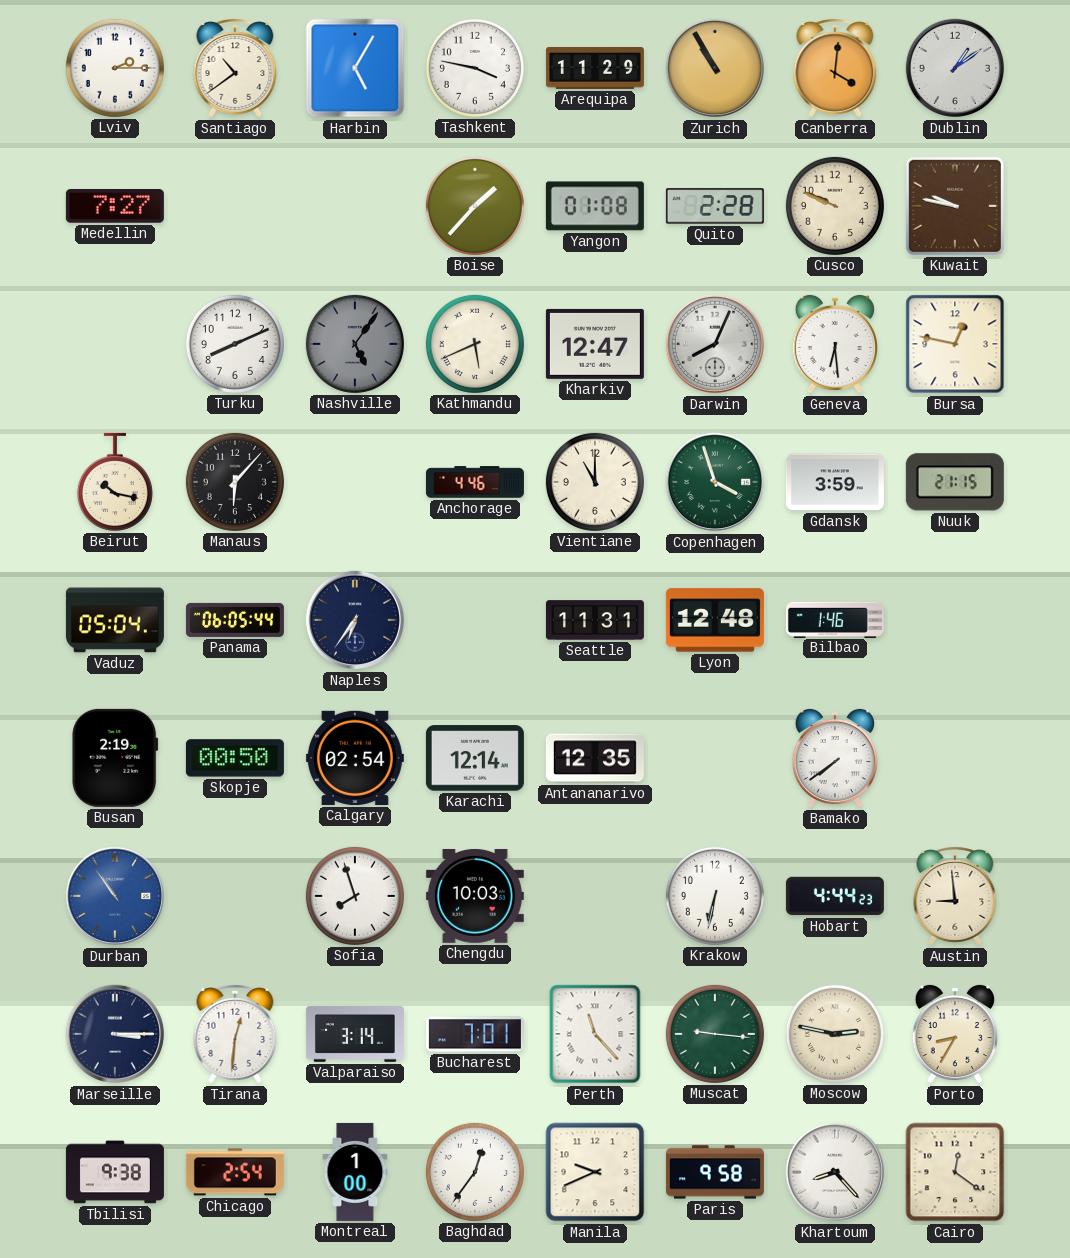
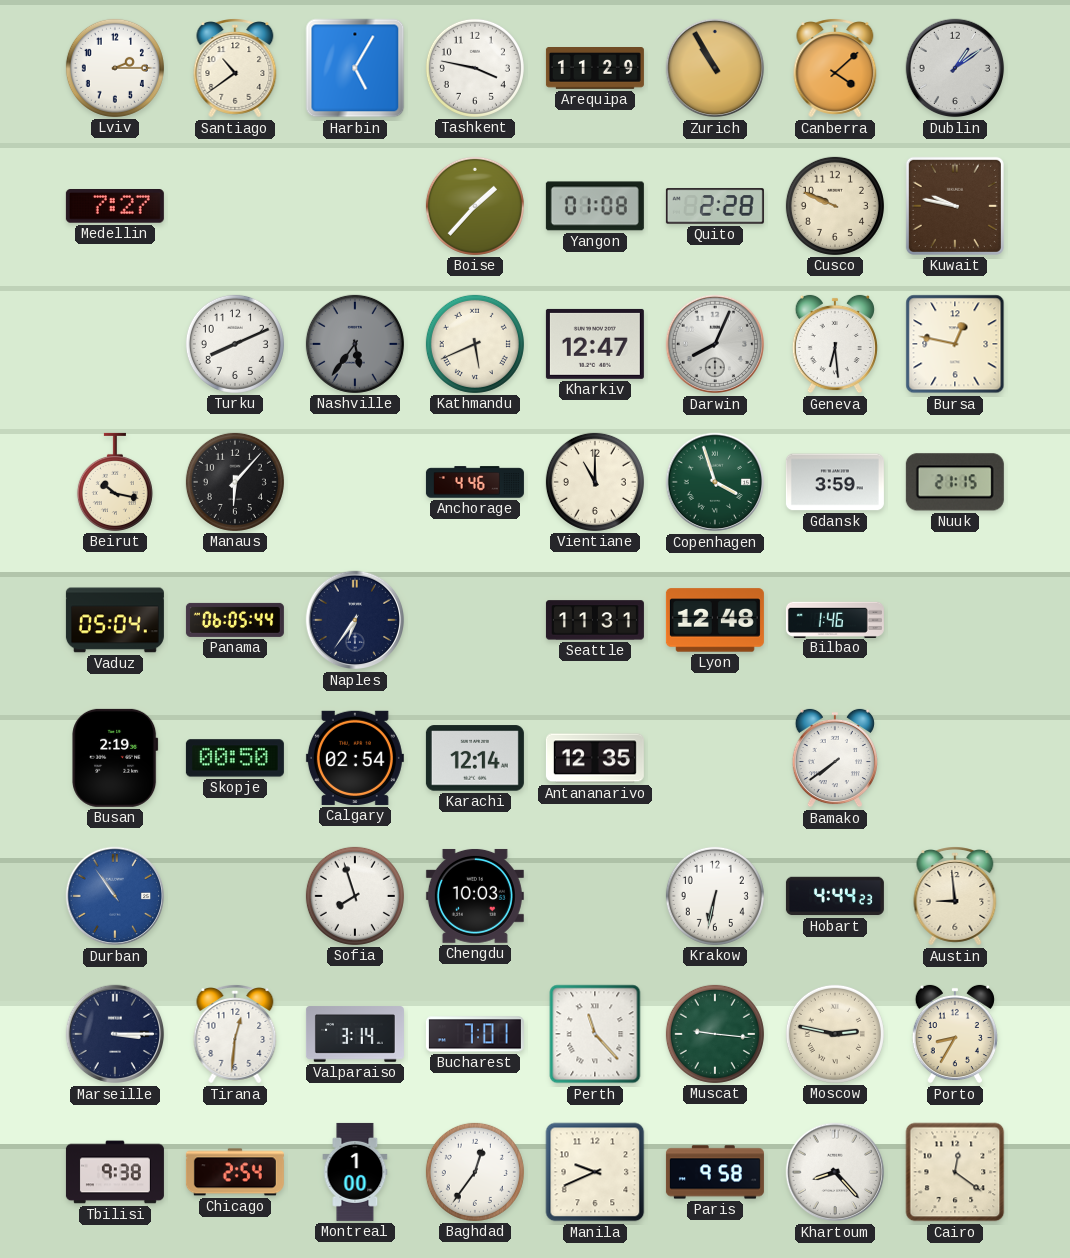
Canberra: 4:01 -> 4:08 (835, 68)
Nashville: 5:06 -> 5:36 (355, 344)
